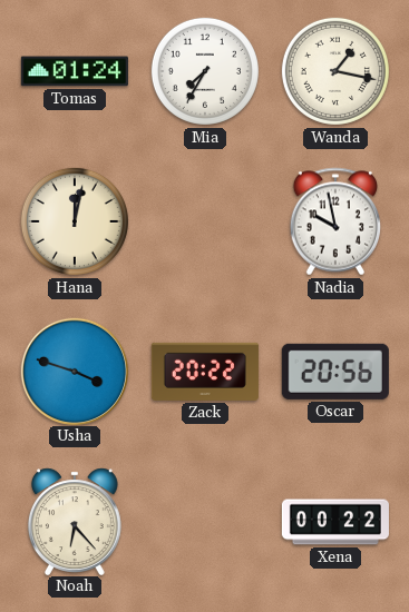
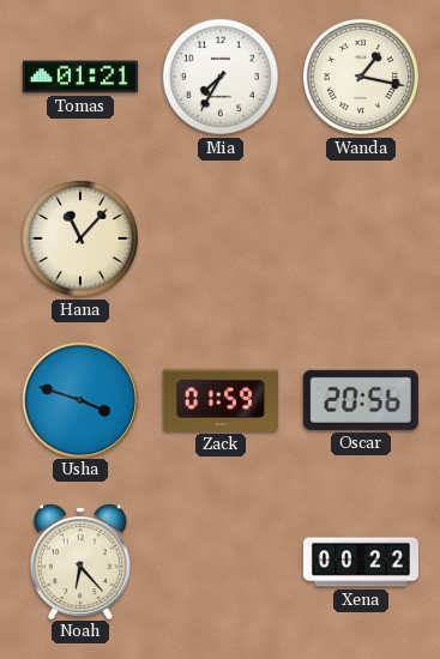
Tomas: 01:24 -> 01:21 (80, 77)
Hana: 12:02 -> 11:07 (80, 238)
Nadia: 9:58 -> none (334, 221)
Zack: 20:22 -> 01:59 (221, 400)
